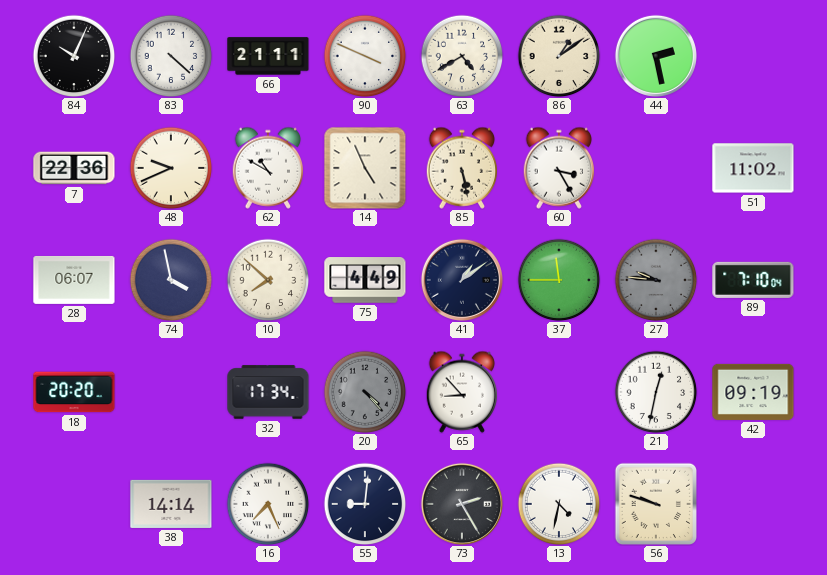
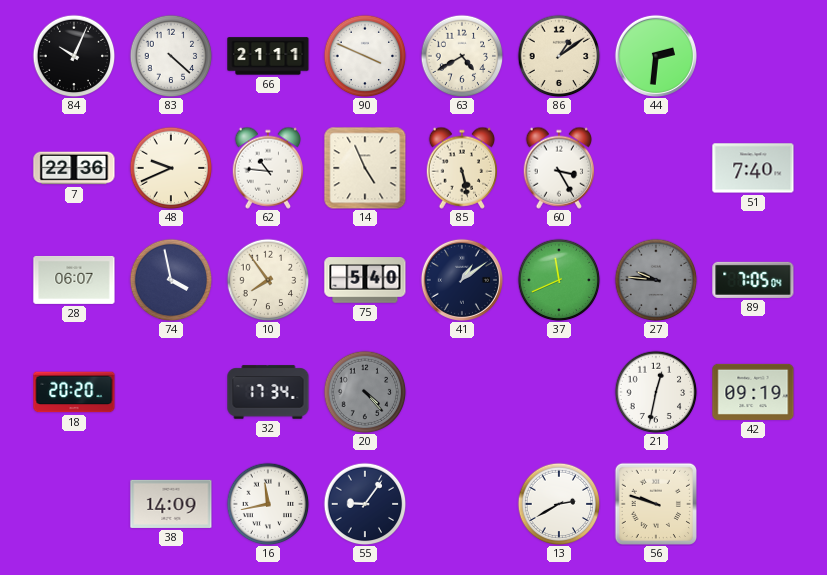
44: 2:28 -> 2:31 (656, 56)
62: 10:50 -> 10:46 (268, 168)
51: 11:02 -> 7:40 (753, 168)
10: 7:52 -> 7:54 (268, 280)
75: 4:49 -> 5:40 (365, 280)
37: 11:45 -> 11:41 (559, 280)
89: 7:10 -> 7:05 (753, 280)
65: 8:53 -> none (462, 392)
38: 14:14 -> 14:09 (171, 504)
16: 7:26 -> 11:43 (268, 504)
55: 9:01 -> 9:06 (365, 504)
73: 2:25 -> none (462, 504)
13: 4:32 -> 2:40 (559, 504)
